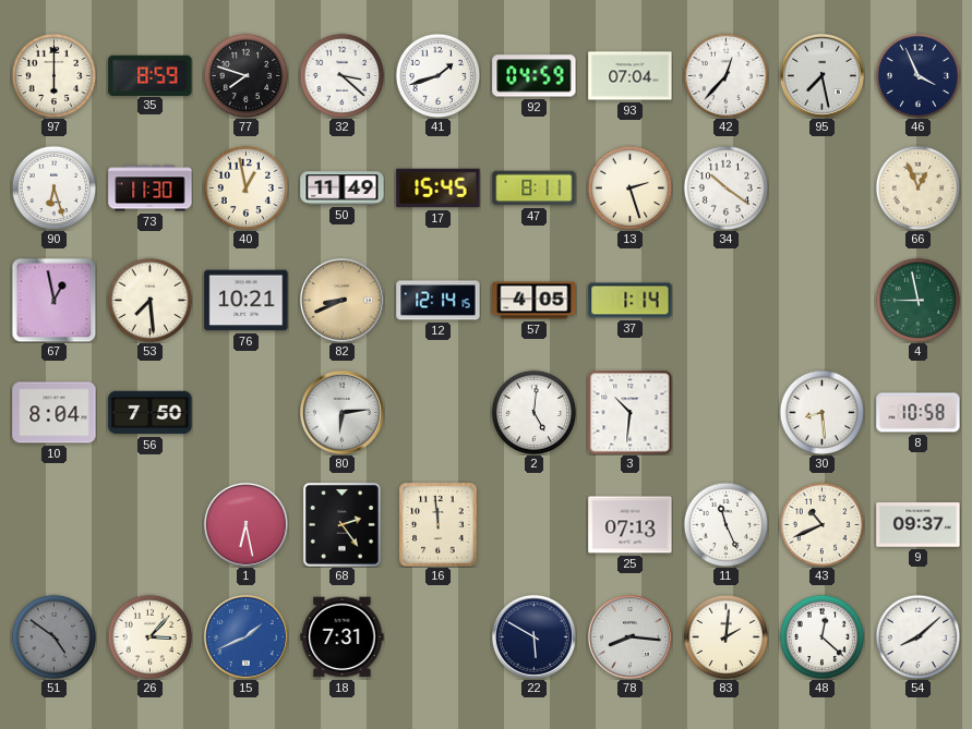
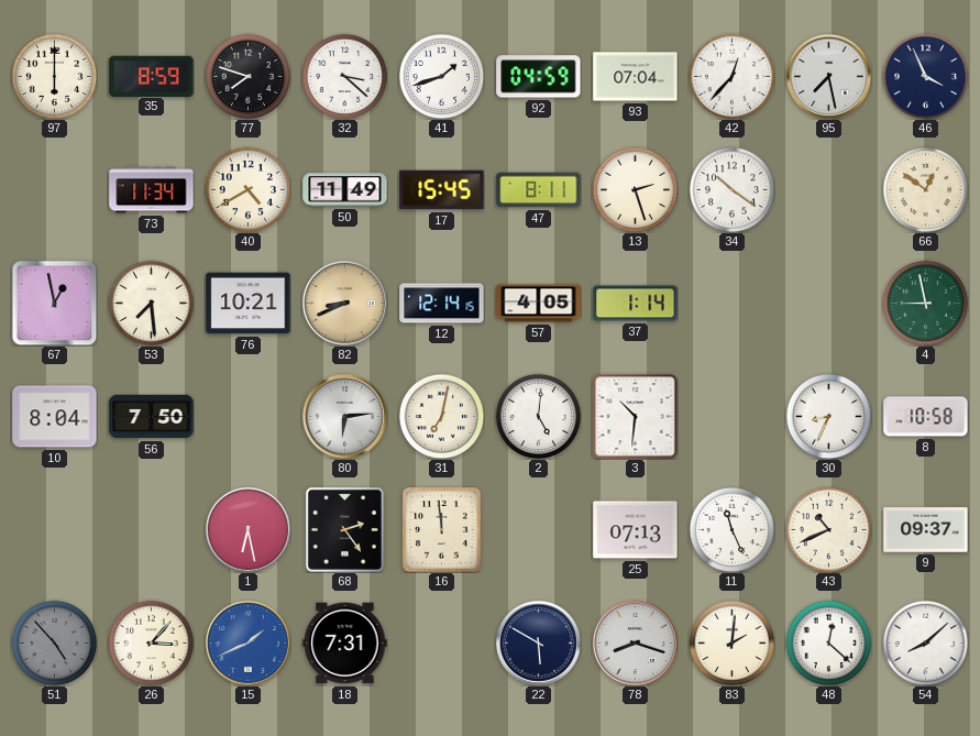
90: 6:27 -> none (53, 187)
73: 11:30 -> 11:34 (152, 190)
40: 12:58 -> 4:40 (247, 189)
66: 12:56 -> 12:51 (925, 189)
31: none -> 7:02 (441, 416)
30: 8:29 -> 8:34 (828, 416)
51: 4:51 -> 4:53 (54, 642)
78: 8:16 -> 8:18 (635, 642)
